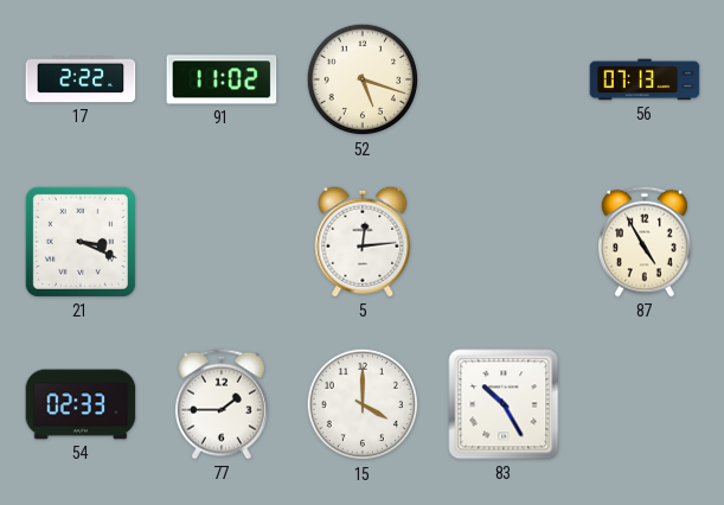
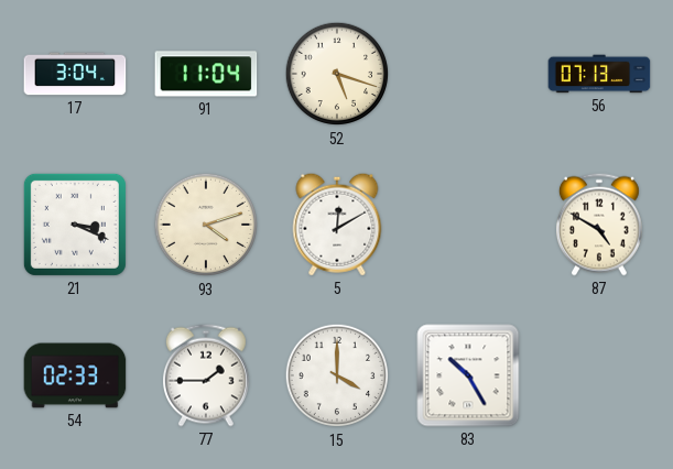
17: 2:22 -> 3:04 (75, 74)
91: 11:02 -> 11:04 (206, 74)
93: none -> 4:12 (206, 225)
5: 12:14 -> 12:10 (337, 225)
87: 4:55 -> 4:50 (599, 225)
